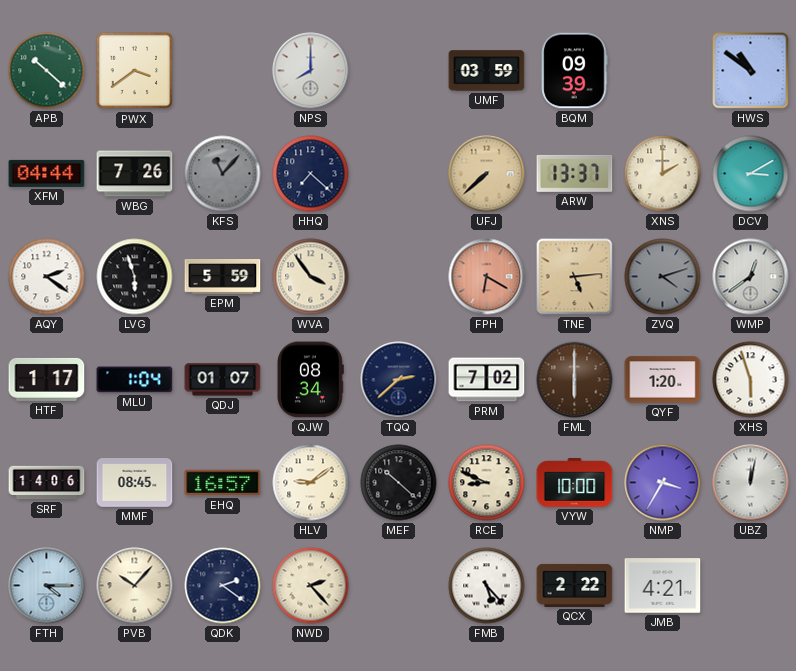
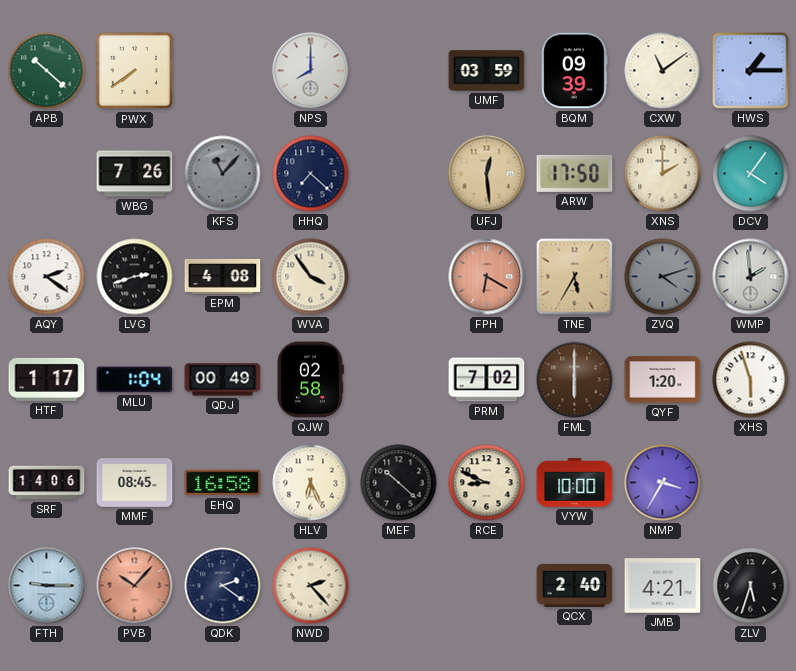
PWX: 3:39 -> 7:39 (135, 71)
CXW: none -> 11:09 (663, 71)
HWS: 10:51 -> 1:15 (751, 71)
XFM: 04:44 -> none (47, 173)
UFJ: 7:38 -> 12:29 (487, 174)
ARW: 13:37 -> 17:50 (575, 173)
DCV: 3:10 -> 4:06 (751, 174)
LVG: 5:57 -> 2:42 (135, 277)
EPM: 5:59 -> 4:08 (223, 277)
TNE: 5:14 -> 5:35 (575, 277)
WMP: 12:39 -> 1:59 (751, 277)
QDJ: 01:07 -> 00:49 (223, 380)
QJW: 08:34 -> 02:58 (310, 380)
TQQ: 2:38 -> none (399, 380)
EHQ: 16:57 -> 16:58 (223, 483)
HLV: 9:09 -> 6:26 (311, 483)
UBZ: 12:02 -> none (751, 483)
FTH: 4:15 -> 9:15 (47, 586)
PVB dial: cream -> salmon (135, 586)
FMB: 5:23 -> none (487, 586)
QCX: 2:22 -> 2:40 (575, 585)
ZLV: none -> 5:33 (751, 586)
